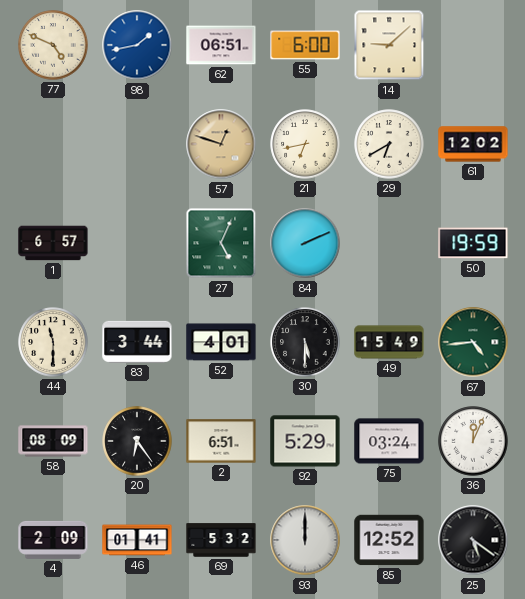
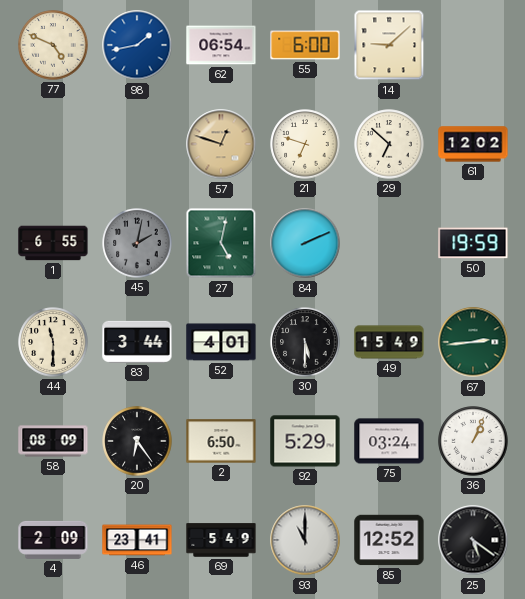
62: 06:51 -> 06:54 (221, 45)
21: 6:43 -> 6:48 (305, 144)
29: 6:40 -> 6:52 (389, 144)
1: 6:57 -> 6:55 (53, 243)
45: none -> 2:02 (137, 243)
27: 5:04 -> 5:02 (221, 243)
67: 4:44 -> 2:44 (473, 342)
2: 6:51 -> 6:50 (221, 441)
36: 12:04 -> 1:04 (473, 441)
46: 01:41 -> 23:41 (137, 540)
69: 5:32 -> 5:49 (221, 540)
93: 12:00 -> 11:00 (305, 540)
